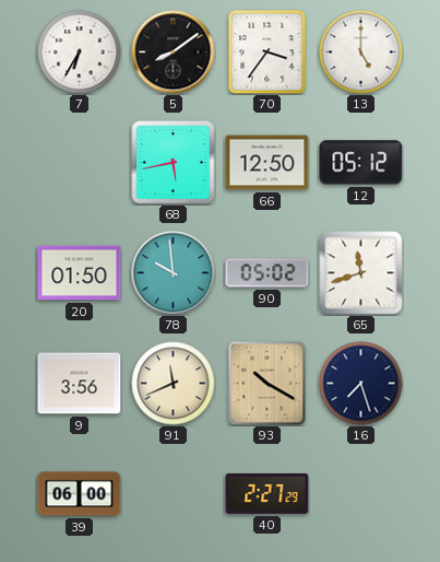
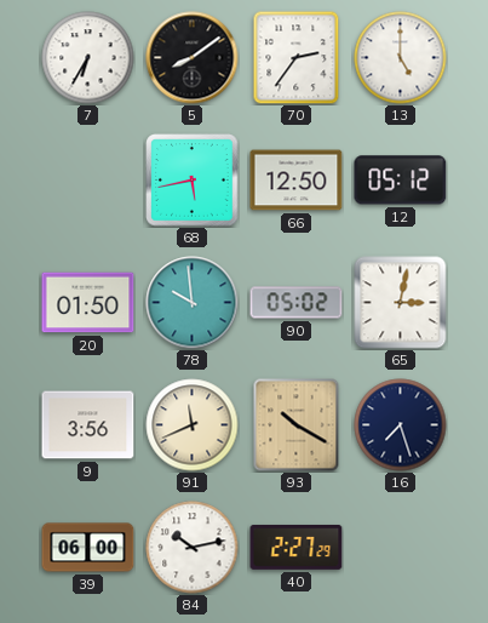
70: 3:36 -> 2:36 (297, 57)
65: 11:42 -> 3:02 (401, 303)
84: none -> 10:13 (193, 548)
